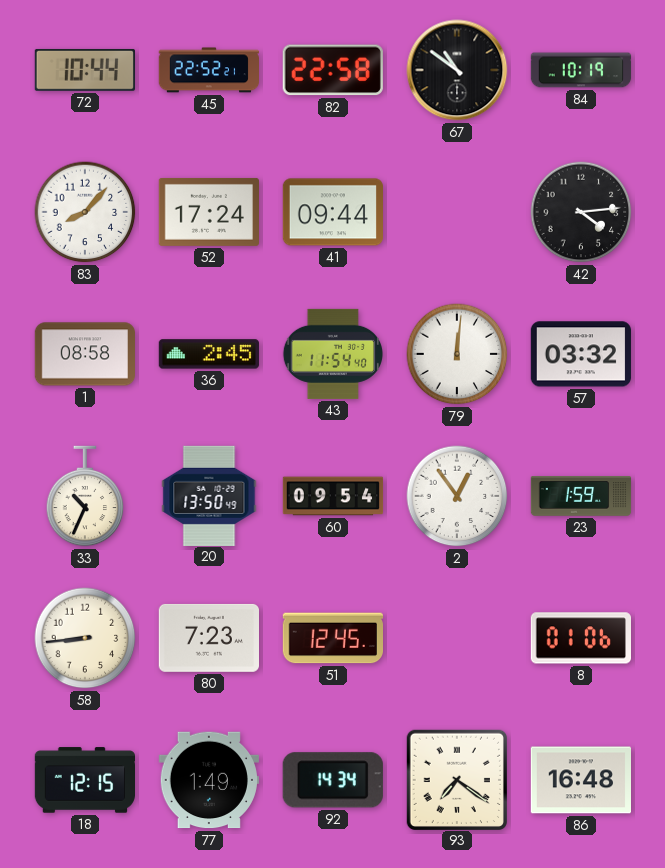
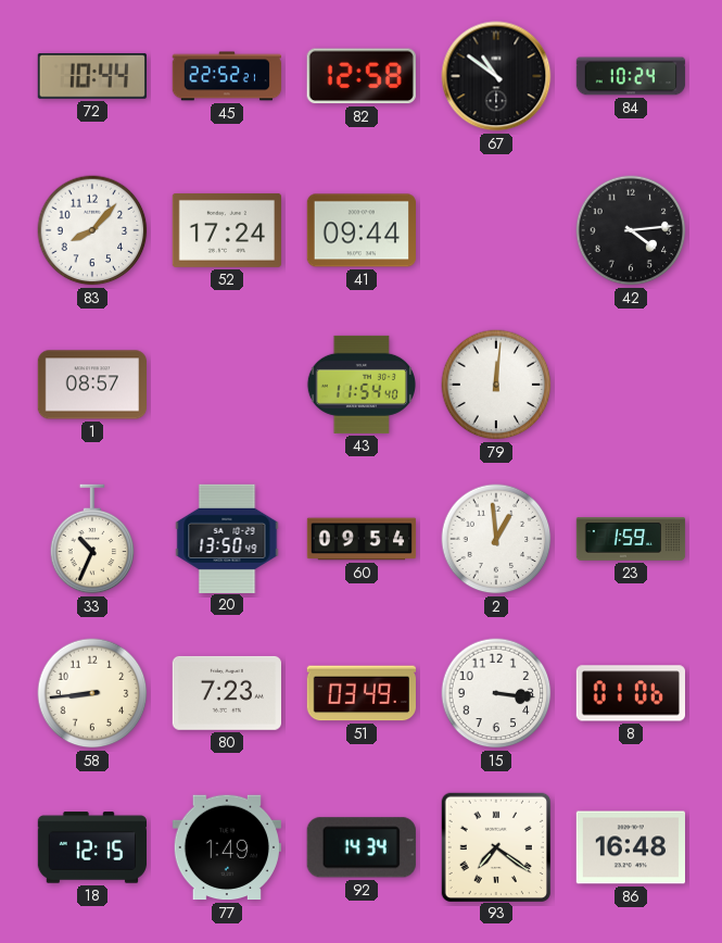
82: 22:58 -> 12:58 (362, 76)
84: 10:19 -> 10:24 (631, 76)
1: 08:58 -> 08:57 (91, 385)
36: 2:45 -> none (208, 354)
57: 03:32 -> none (581, 354)
2: 12:54 -> 12:59 (496, 539)
51: 12:45 -> 03:49 (360, 693)
15: none -> 3:16 (496, 693)
